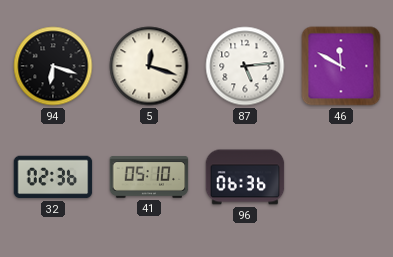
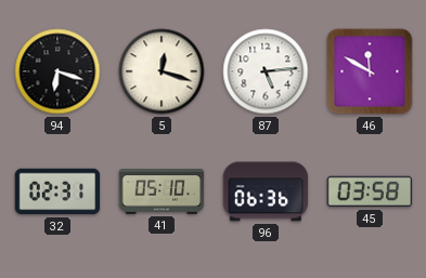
32: 02:36 -> 02:31 (57, 191)
45: none -> 03:58 (370, 191)
